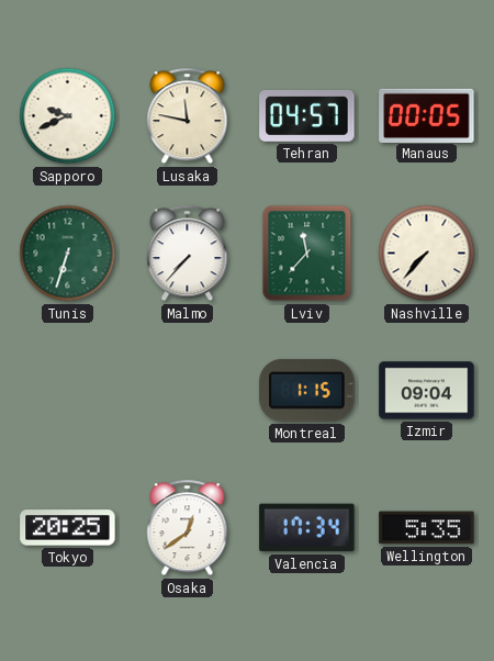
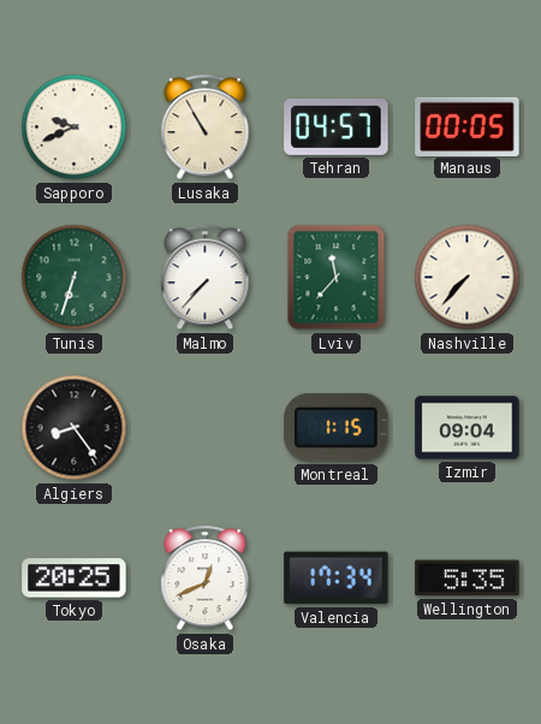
Lusaka: 11:47 -> 10:55 (206, 127)
Algiers: none -> 8:24 (75, 428)
Osaka: 12:39 -> 12:41 (206, 578)
